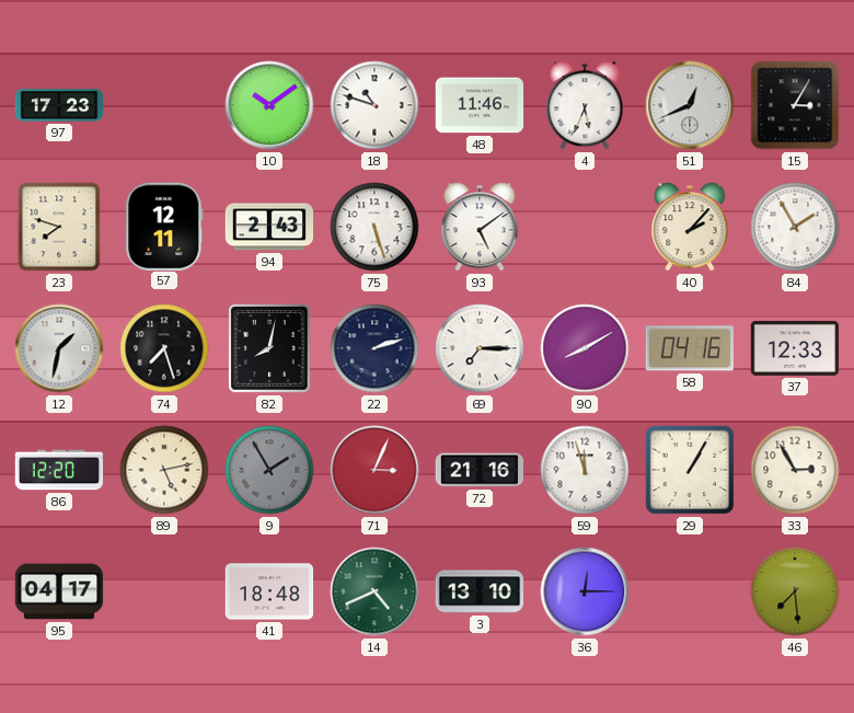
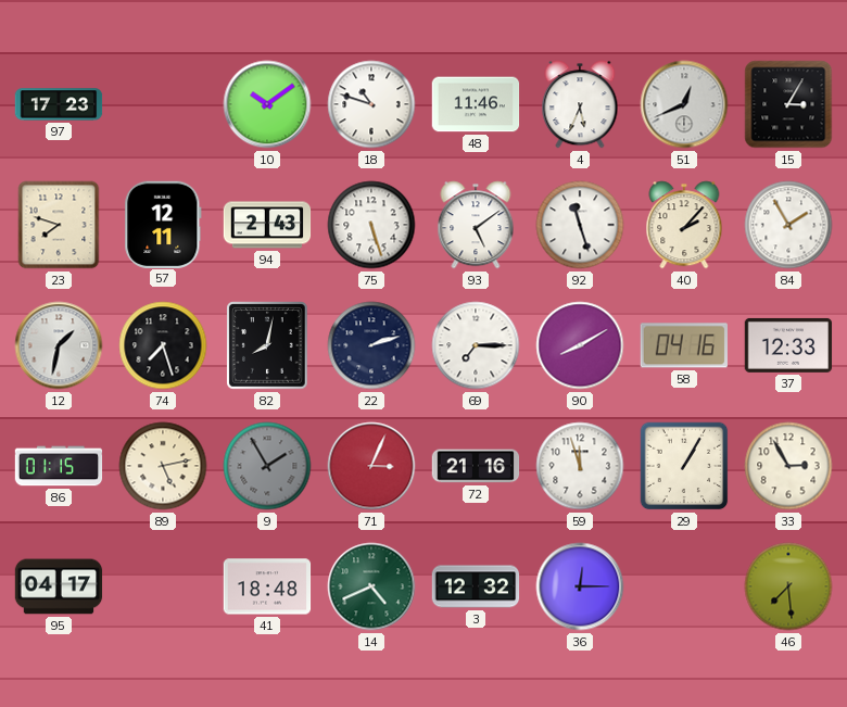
92: none -> 11:27 (580, 225)
86: 12:20 -> 01:15 (59, 466)
3: 13:10 -> 12:32 (476, 586)
